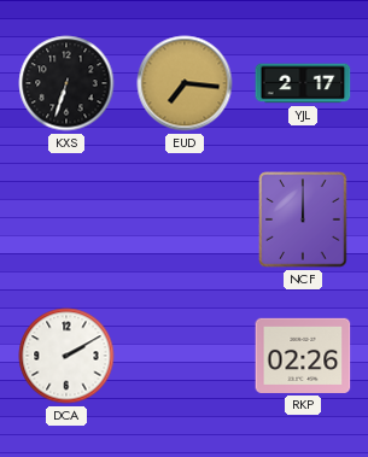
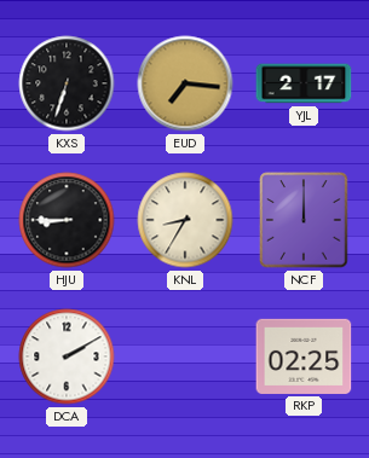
HJU: none -> 8:45 (67, 220)
KNL: none -> 8:35 (185, 220)
RKP: 02:26 -> 02:25 (304, 356)
